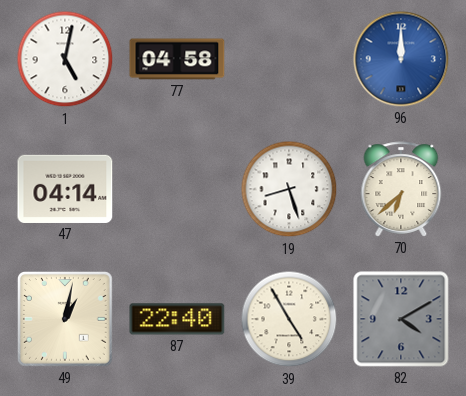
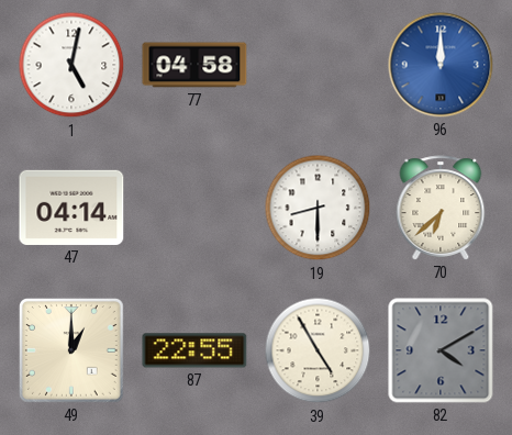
19: 8:27 -> 8:30 (318, 208)
49: 1:02 -> 1:00 (71, 350)
87: 22:40 -> 22:55 (194, 350)
